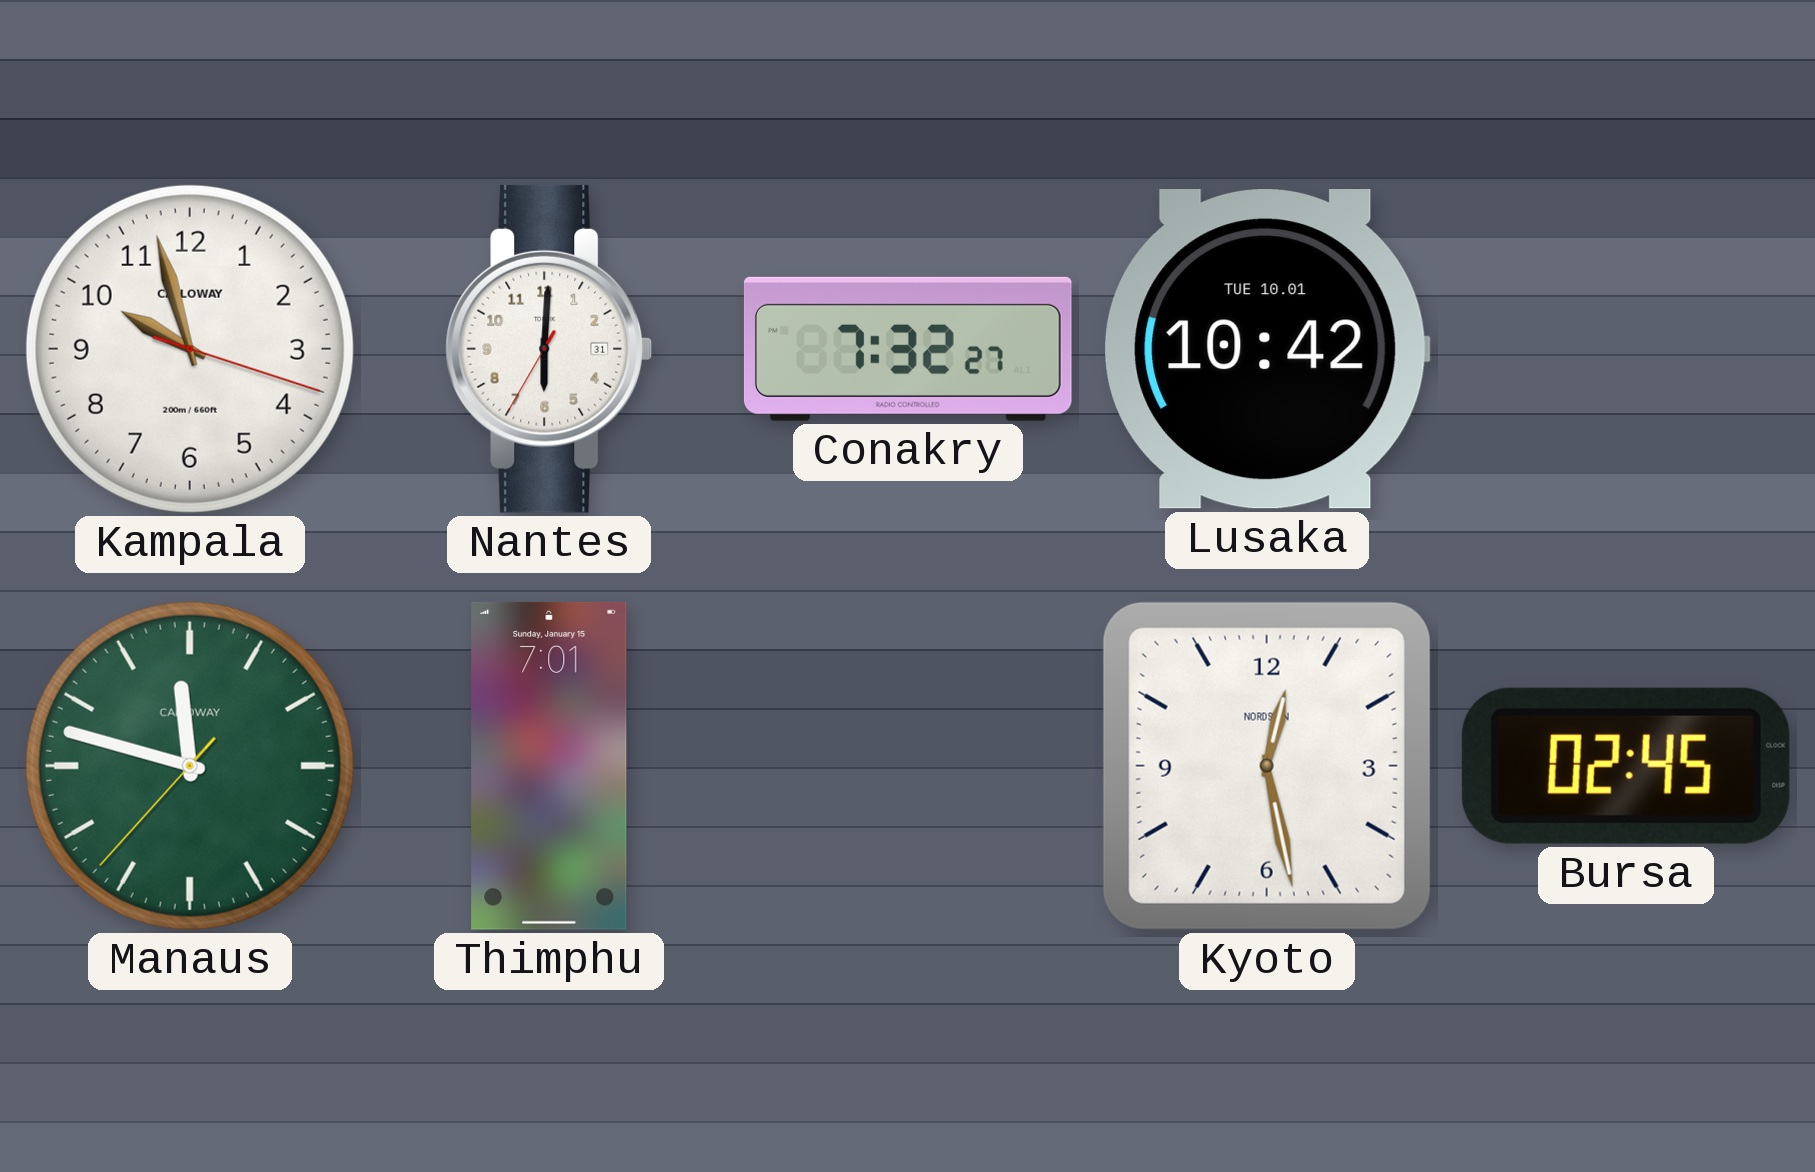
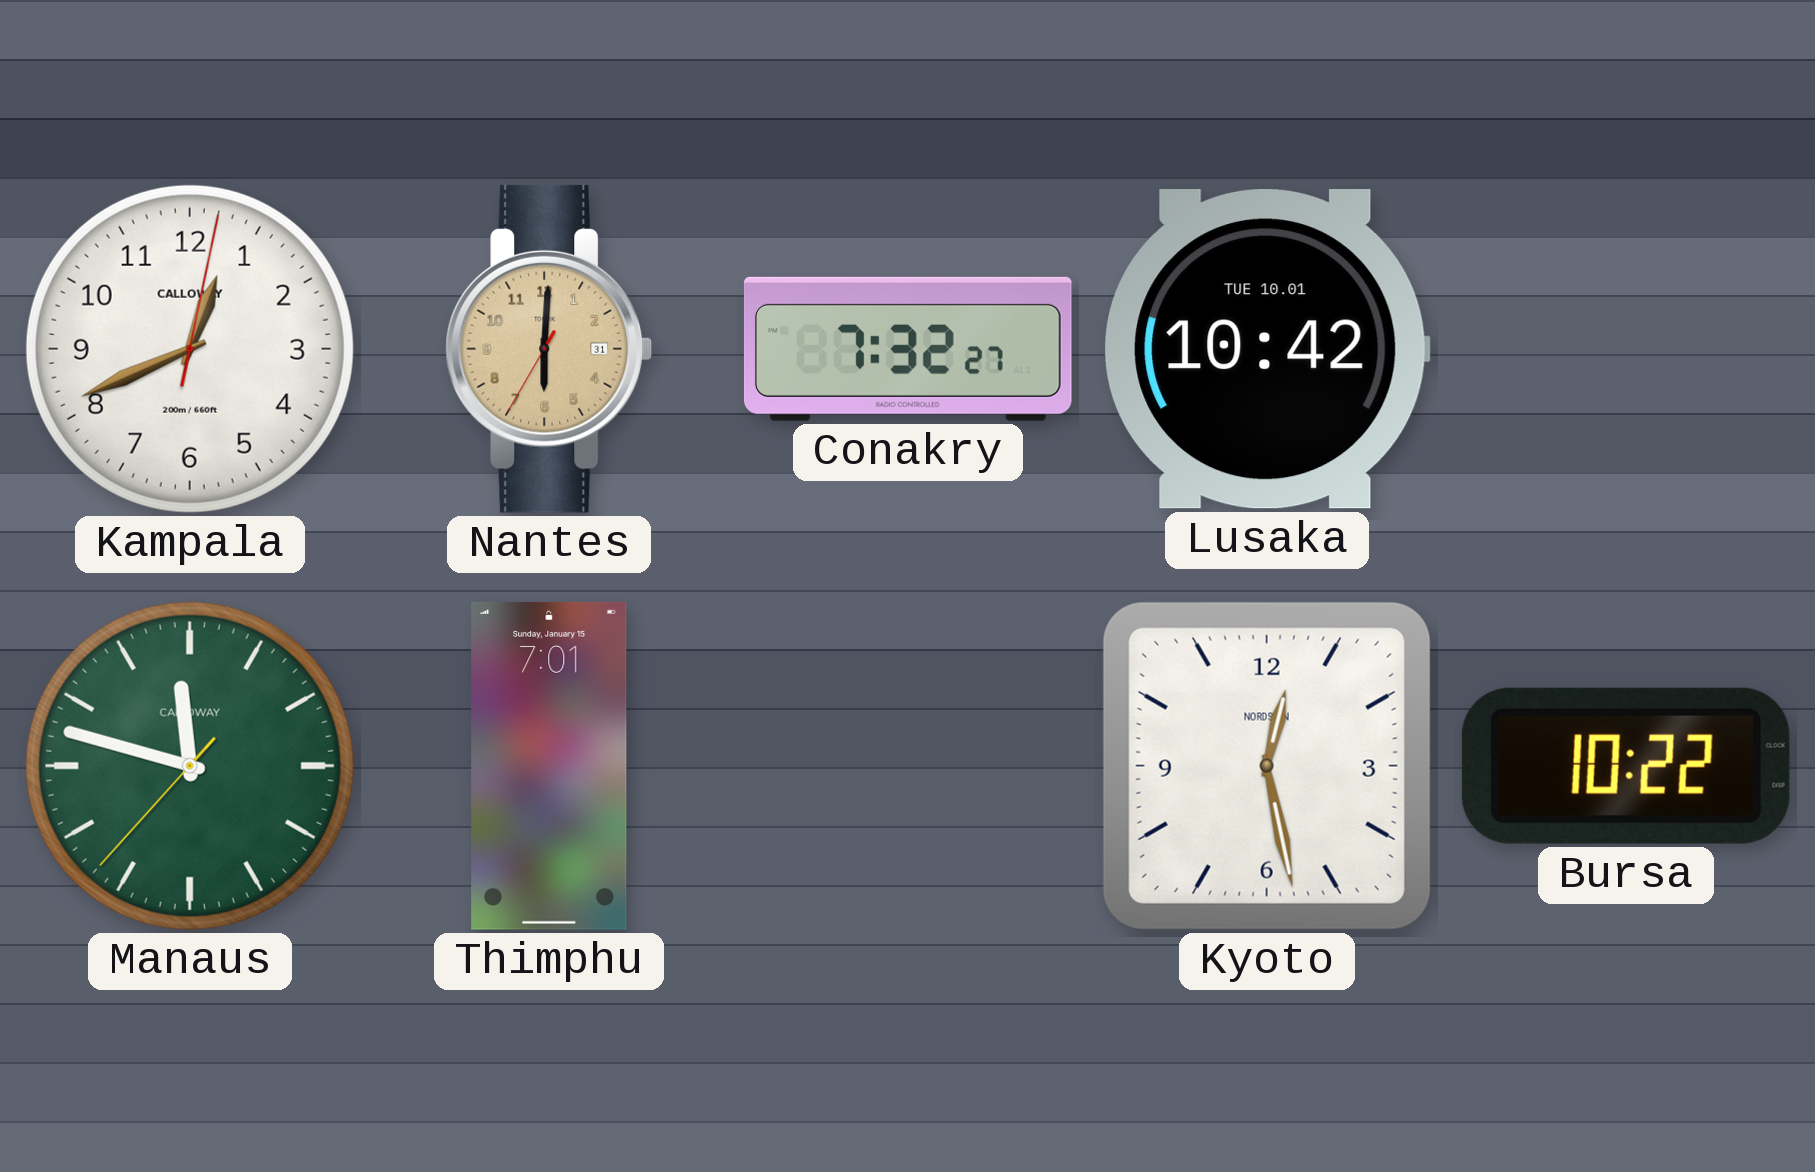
Kampala: 9:57 -> 12:41 (190, 349)
Nantes dial: white -> champagne (549, 349)
Bursa: 02:45 -> 10:22 (1626, 766)
